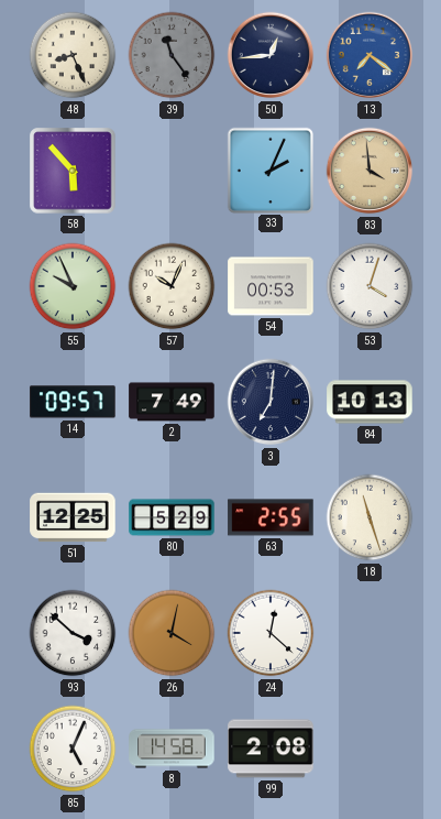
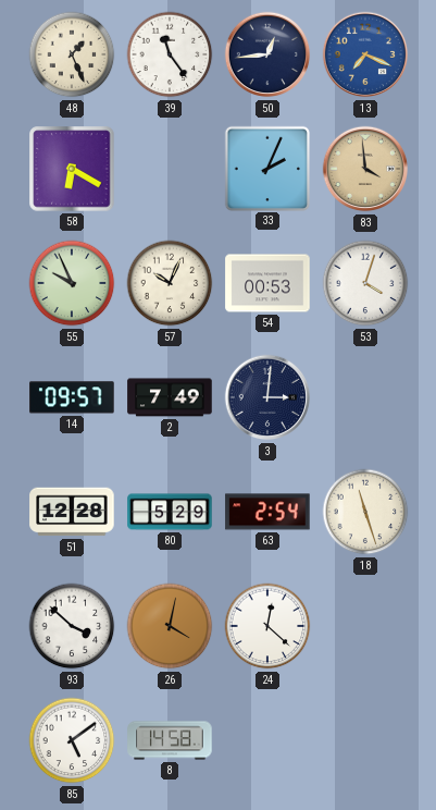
48: 8:26 -> 1:26 (72, 54)
39 dial: grey -> white (170, 54)
13: 7:21 -> 7:19 (365, 54)
58: 5:53 -> 6:20 (72, 169)
3: 7:01 -> 3:01 (267, 397)
84: 10:13 -> none (370, 402)
51: 12:25 -> 12:28 (72, 512)
63: 2:55 -> 2:54 (267, 512)
85: 5:04 -> 5:09 (72, 740)
99: 2:08 -> none (271, 749)
